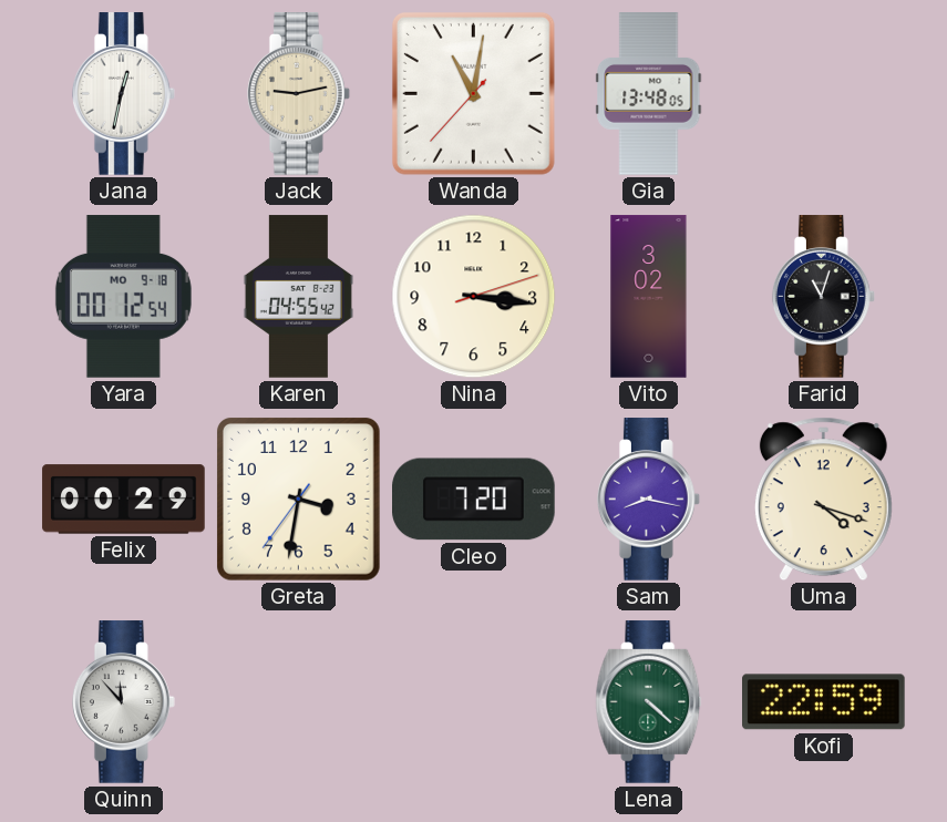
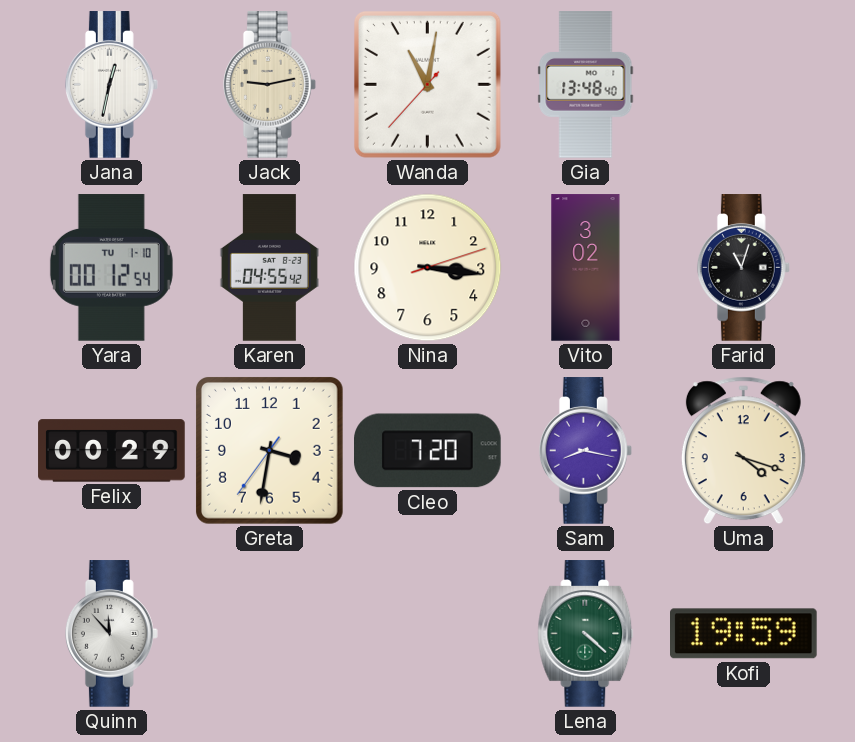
Gia: 13:48:05 -> 13:48:40 (586, 85)
Yara date: MO 9-18 -> TU 1-10 (111, 268)
Kofi: 22:59 -> 19:59 (744, 634)
